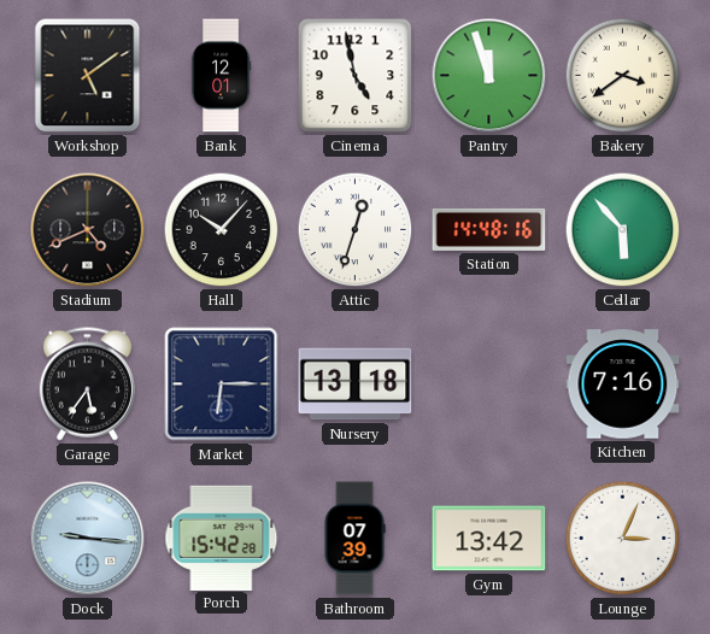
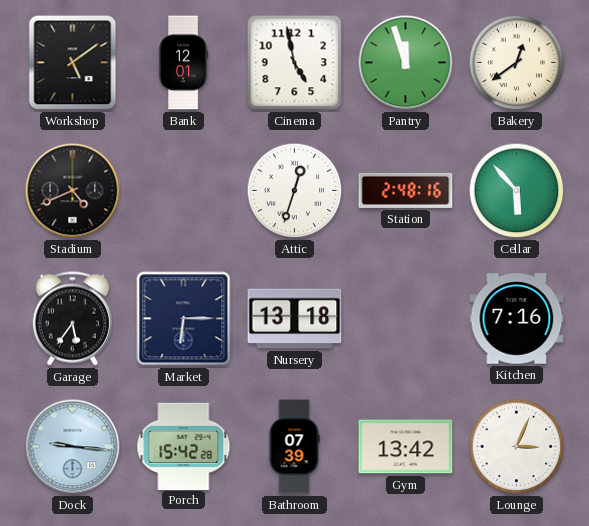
Bakery: 3:39 -> 12:39 (517, 63)
Hall: 10:07 -> none (222, 230)
Station: 14:48 -> 2:48 (406, 190)
